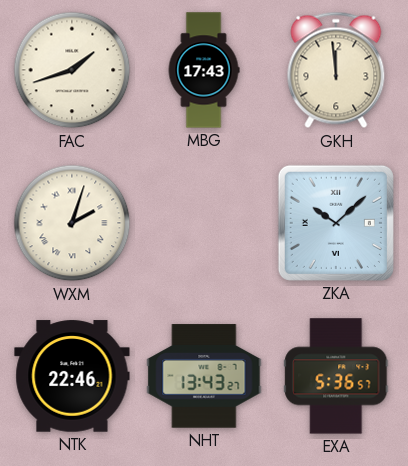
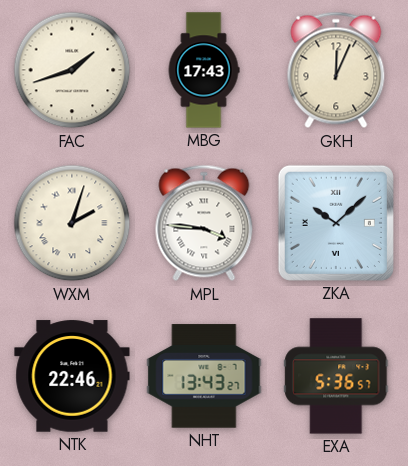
GKH: 11:59 -> 12:04 (336, 70)
MPL: none -> 3:46 (204, 223)
